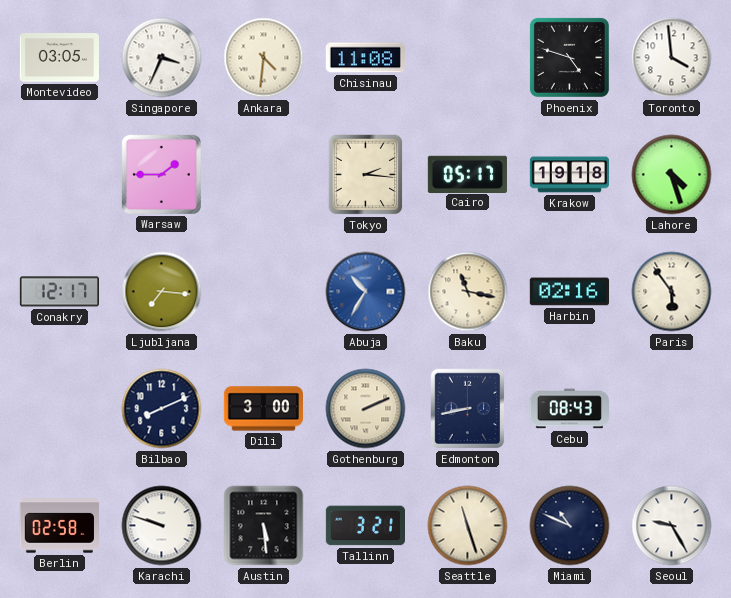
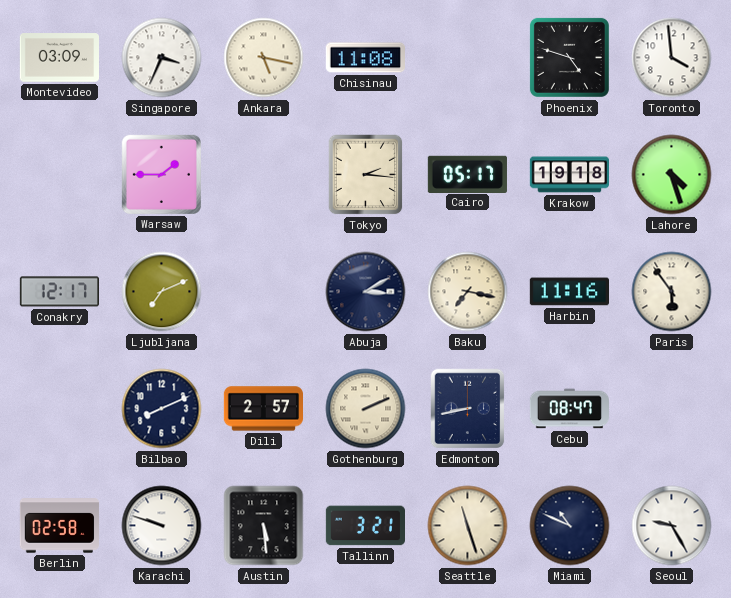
Montevideo: 03:05 -> 03:09 (59, 58)
Ankara: 4:31 -> 5:17 (264, 58)
Ljubljana: 7:16 -> 7:11 (162, 292)
Abuja: 10:35 -> 3:10 (366, 292)
Abuja dial: blue -> navy (366, 292)
Baku: 11:17 -> 7:17 (468, 292)
Harbin: 02:16 -> 11:16 (569, 292)
Dili: 3:00 -> 2:57 (263, 409)
Cebu: 08:43 -> 08:47 (569, 409)
